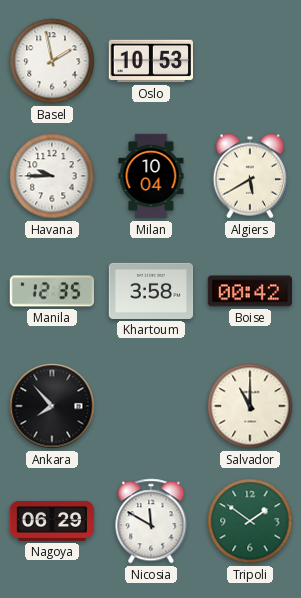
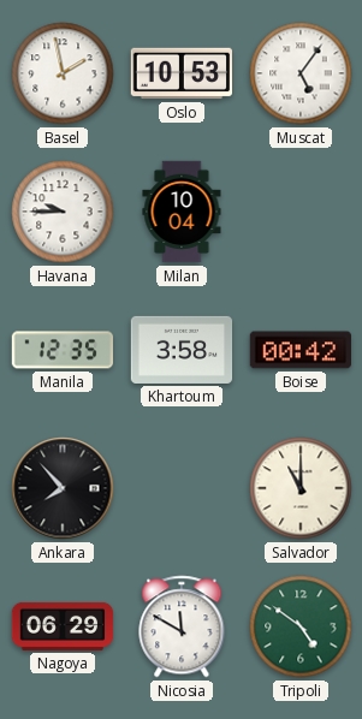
Muscat: none -> 5:06 (301, 73)
Algiers: 5:40 -> none (249, 176)
Tripoli: 1:51 -> 4:51 (301, 626)
